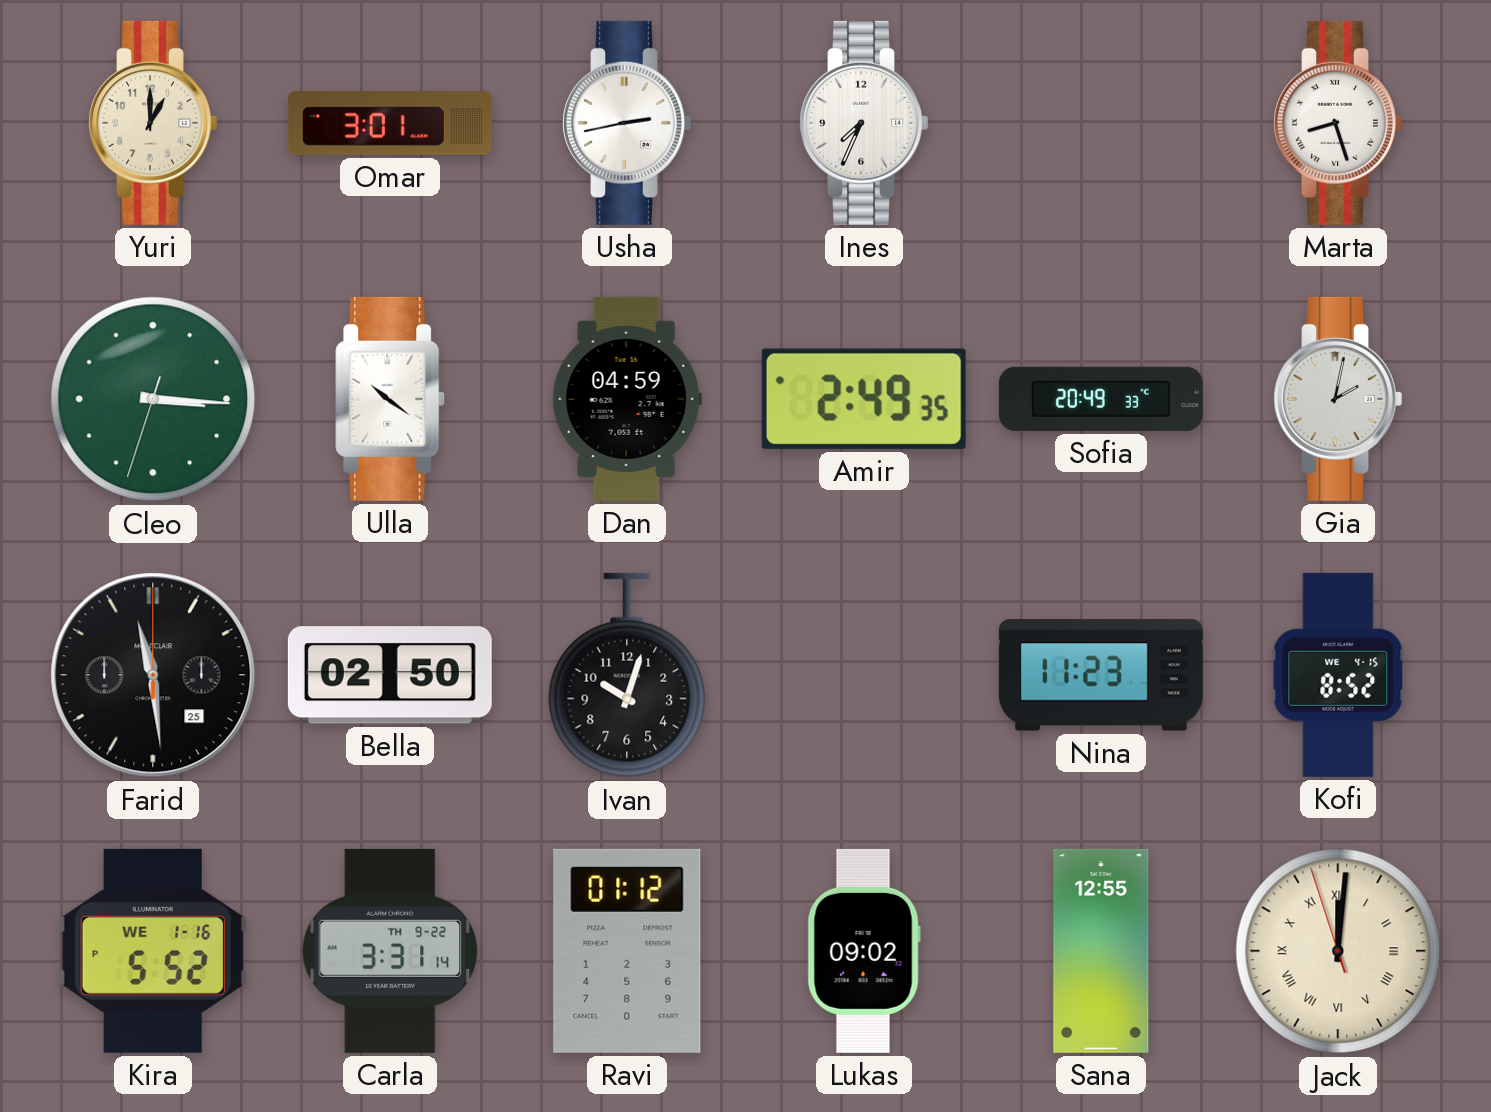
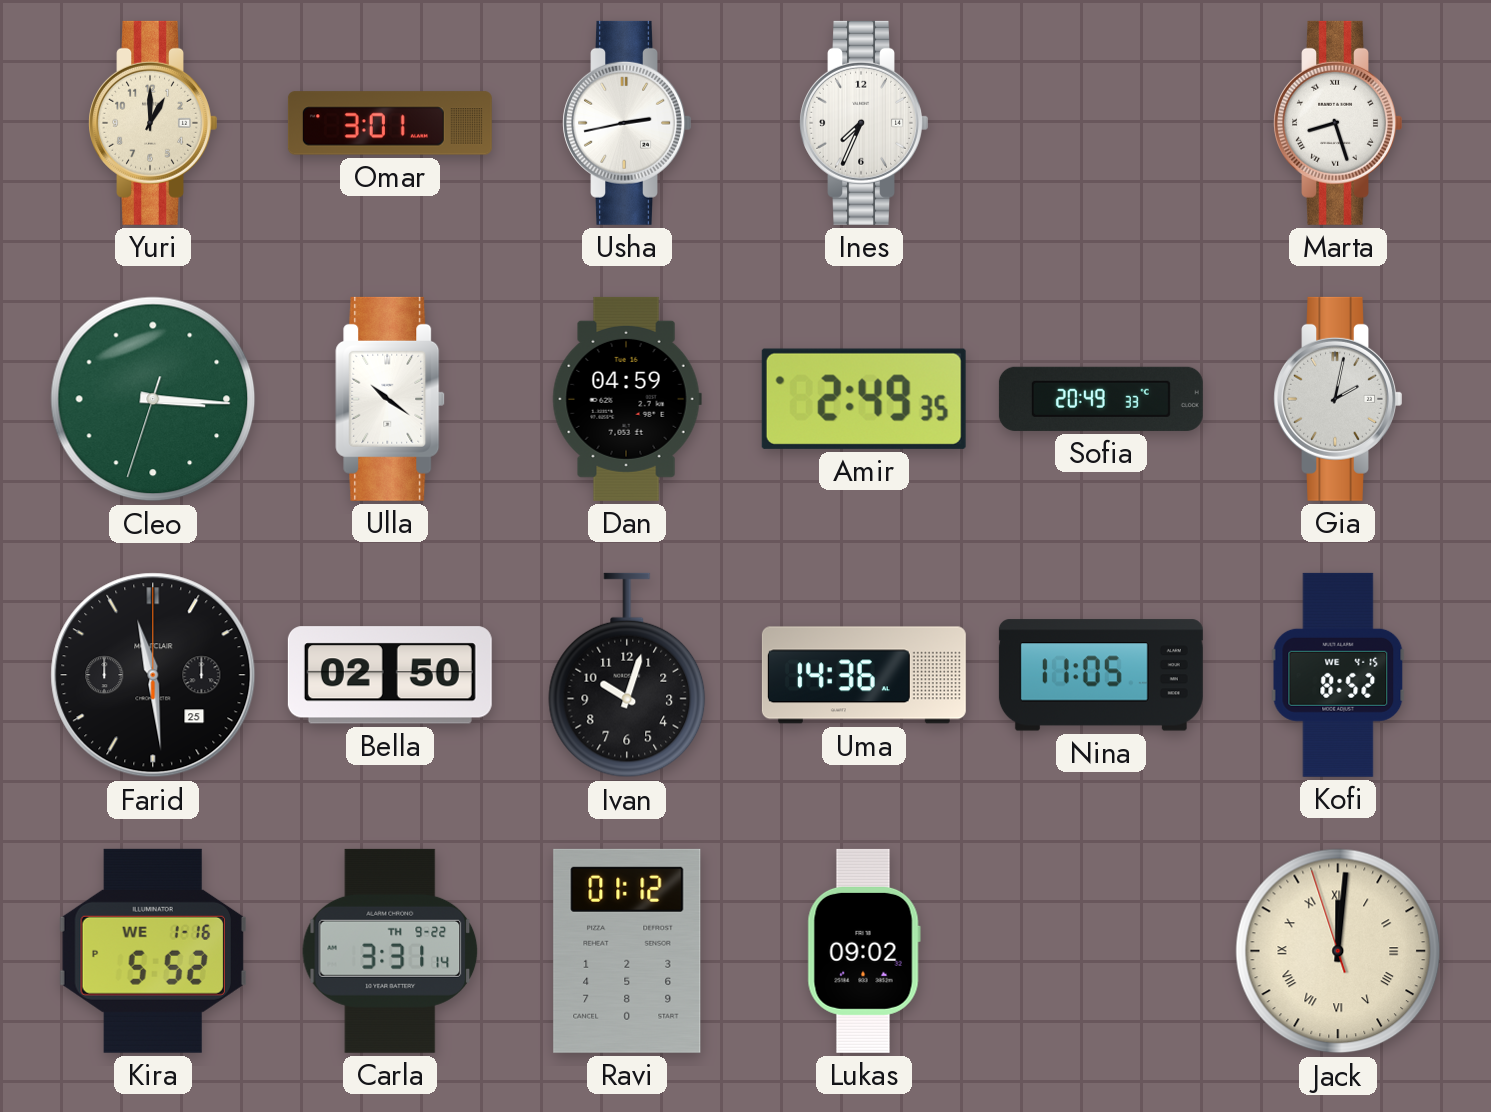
Uma: none -> 14:36 (864, 675)
Nina: 11:23 -> 11:05 (1101, 675)
Sana: 12:55 -> none (1101, 951)
